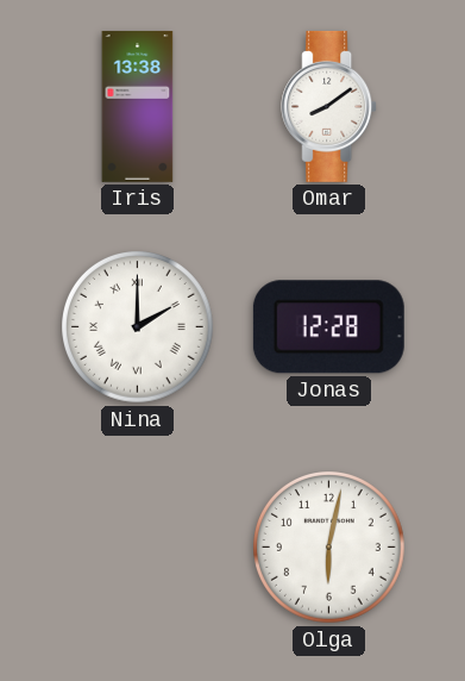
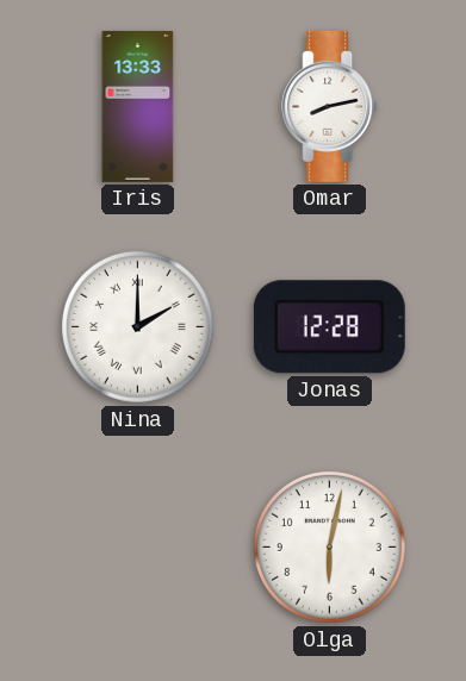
Iris: 13:38 -> 13:33 (138, 106)
Omar: 8:09 -> 8:13 (330, 106)
